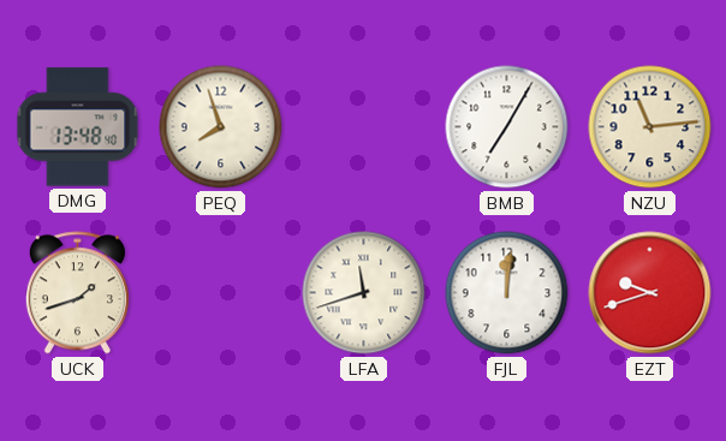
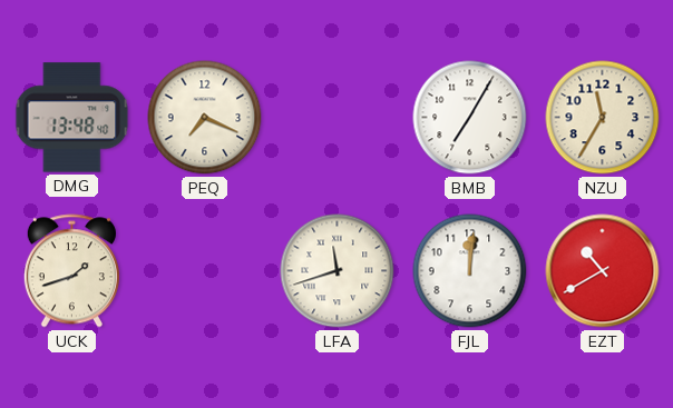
PEQ: 7:57 -> 7:19 (205, 118)
NZU: 11:14 -> 11:35 (603, 118)
EZT: 9:42 -> 10:40 (603, 271)
